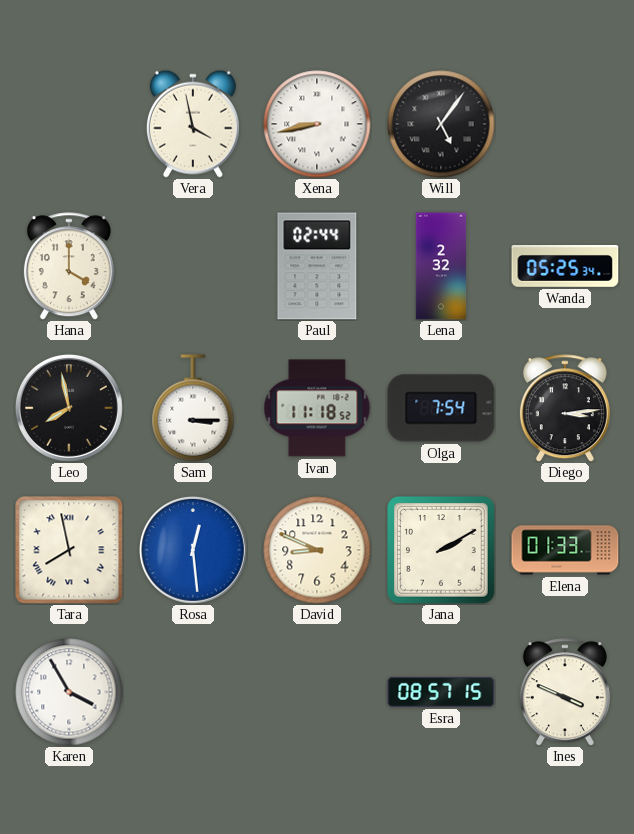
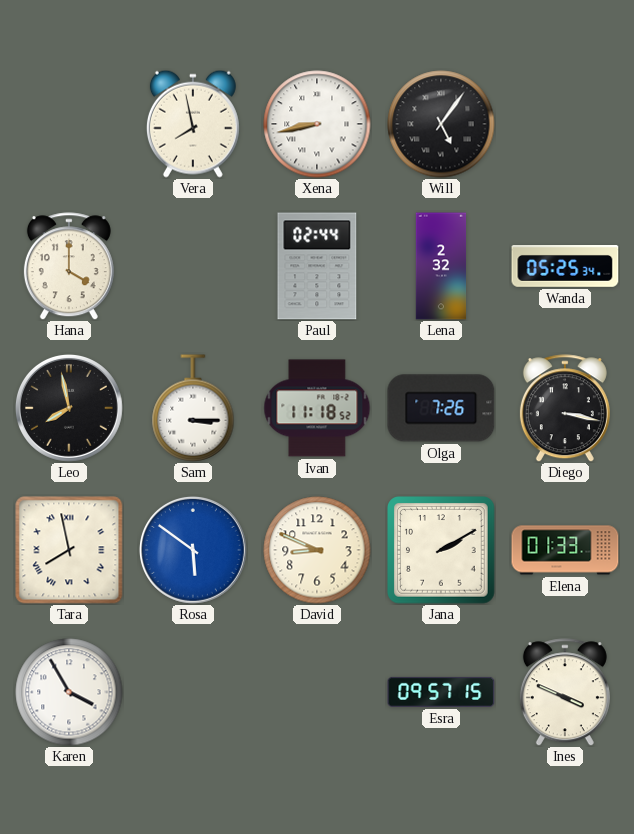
Vera: 3:58 -> 7:58 (193, 124)
Olga: 7:54 -> 7:26 (441, 408)
Diego: 3:14 -> 3:17 (565, 408)
Rosa: 12:29 -> 5:51 (193, 550)
Esra: 08:57 -> 09:57 (441, 692)
